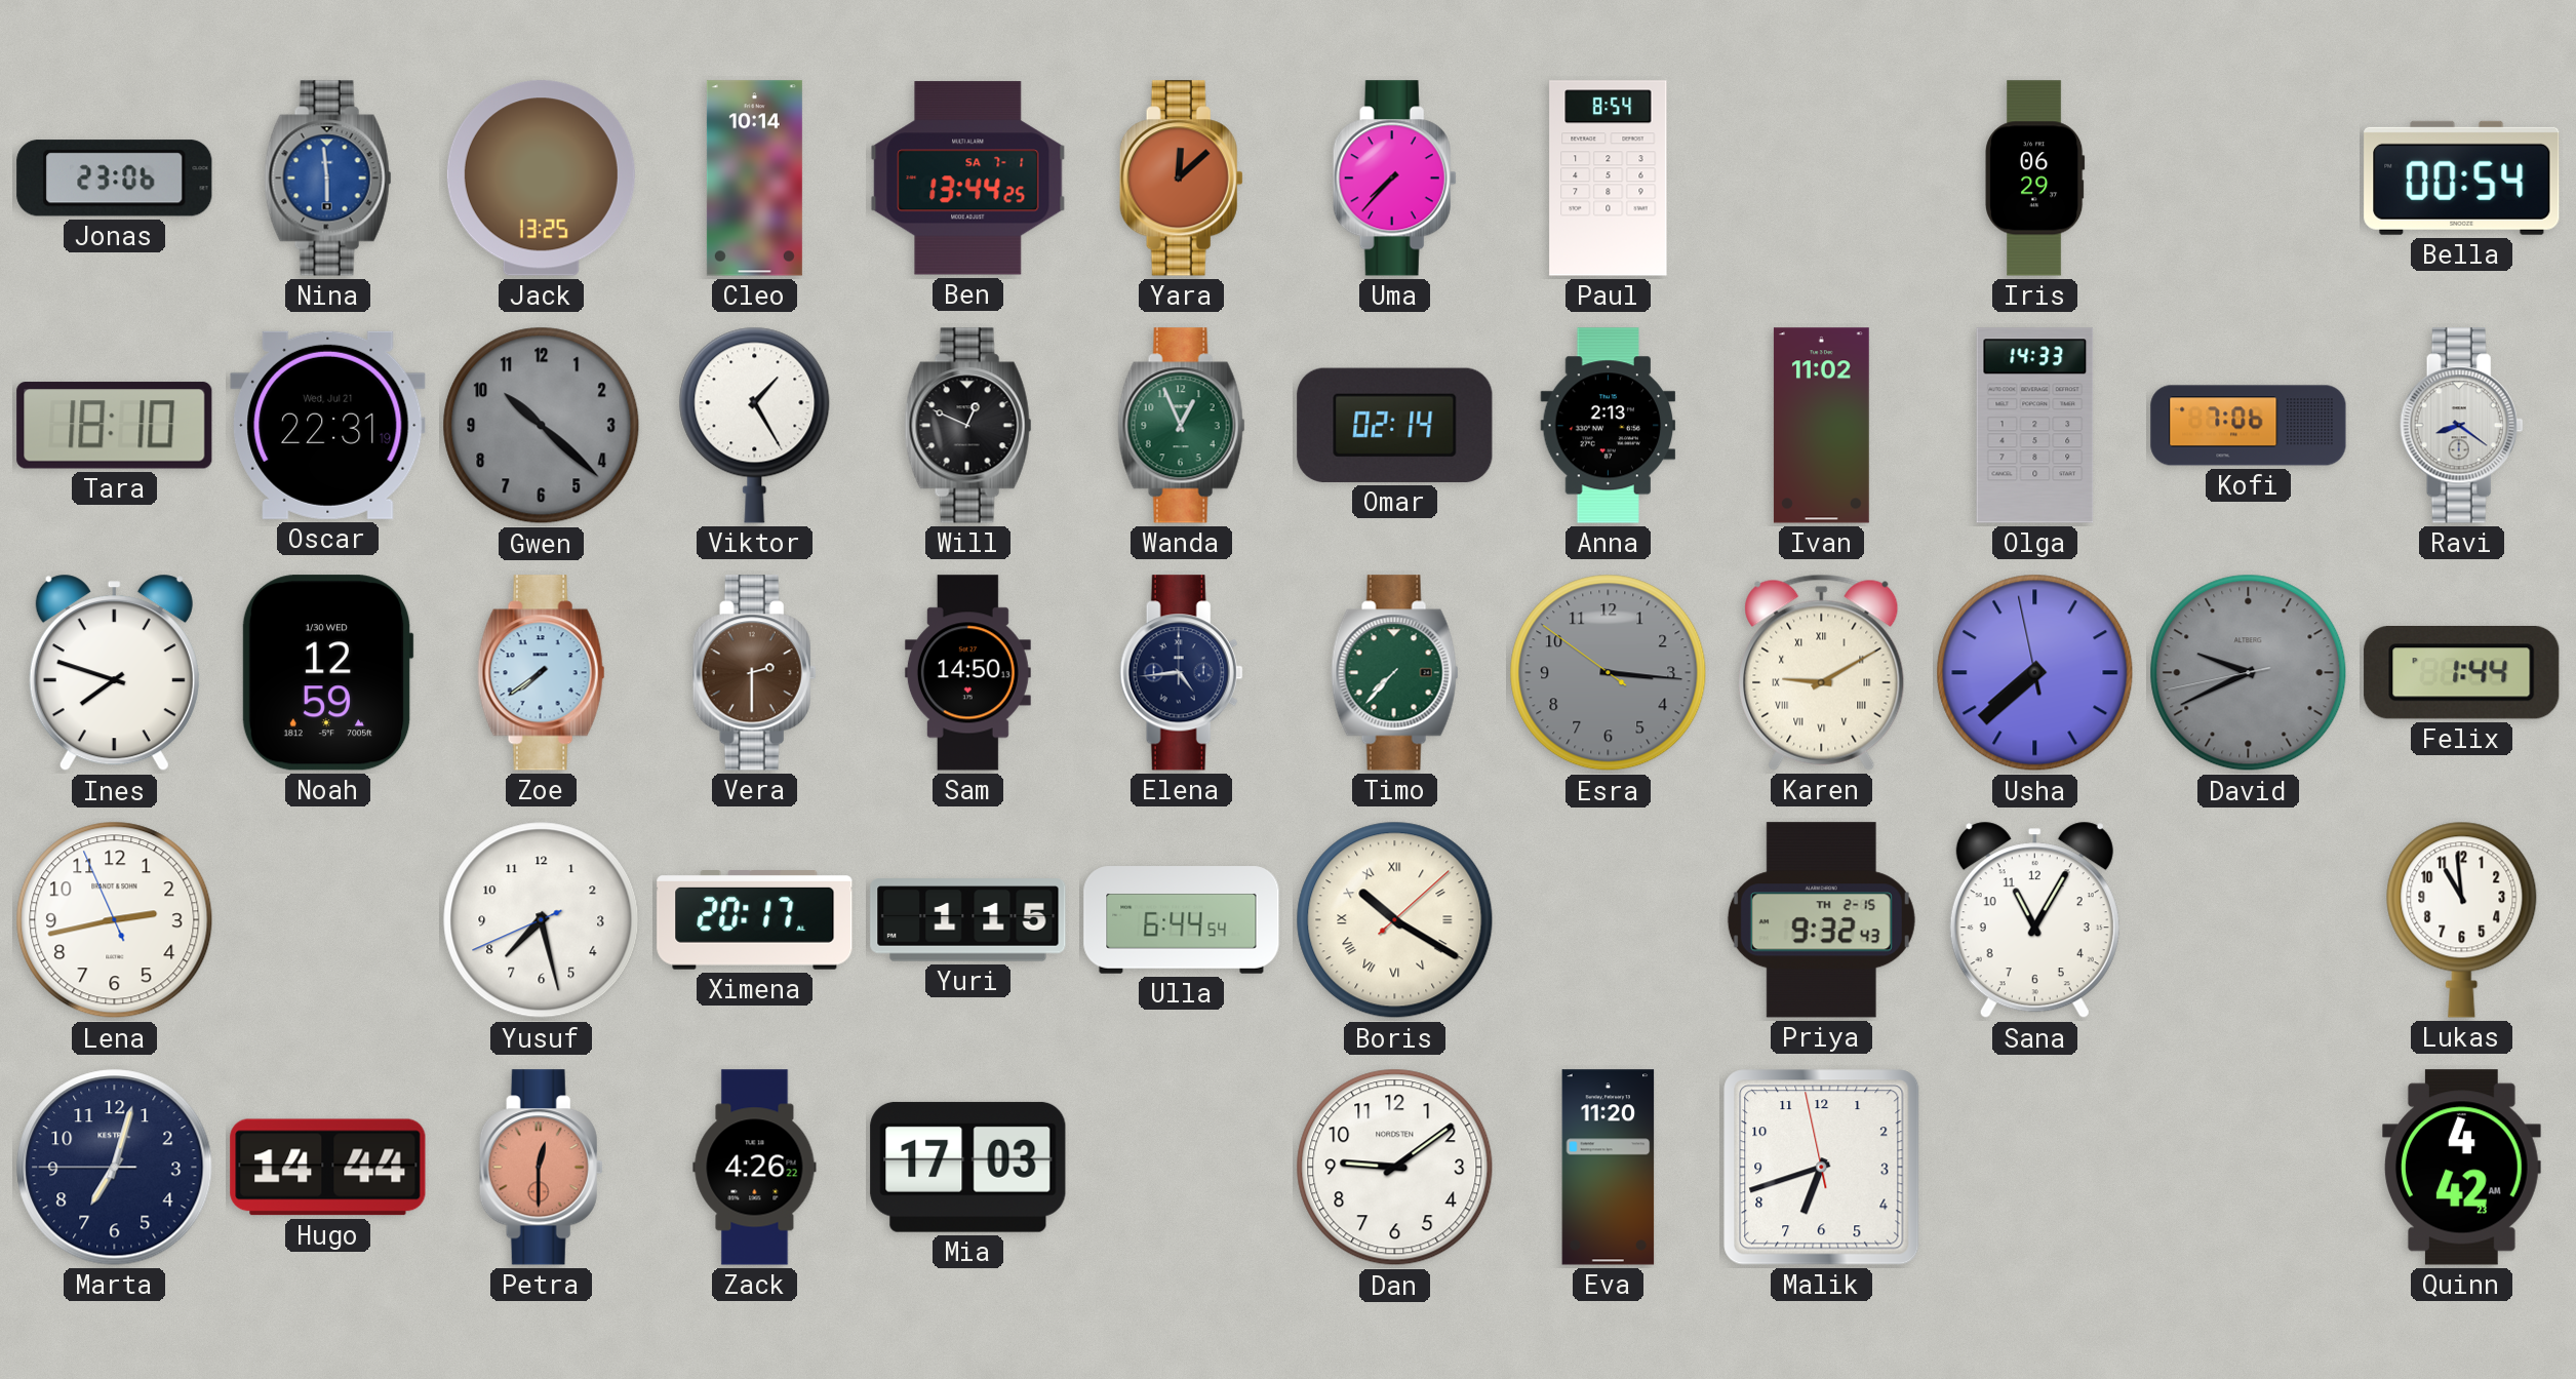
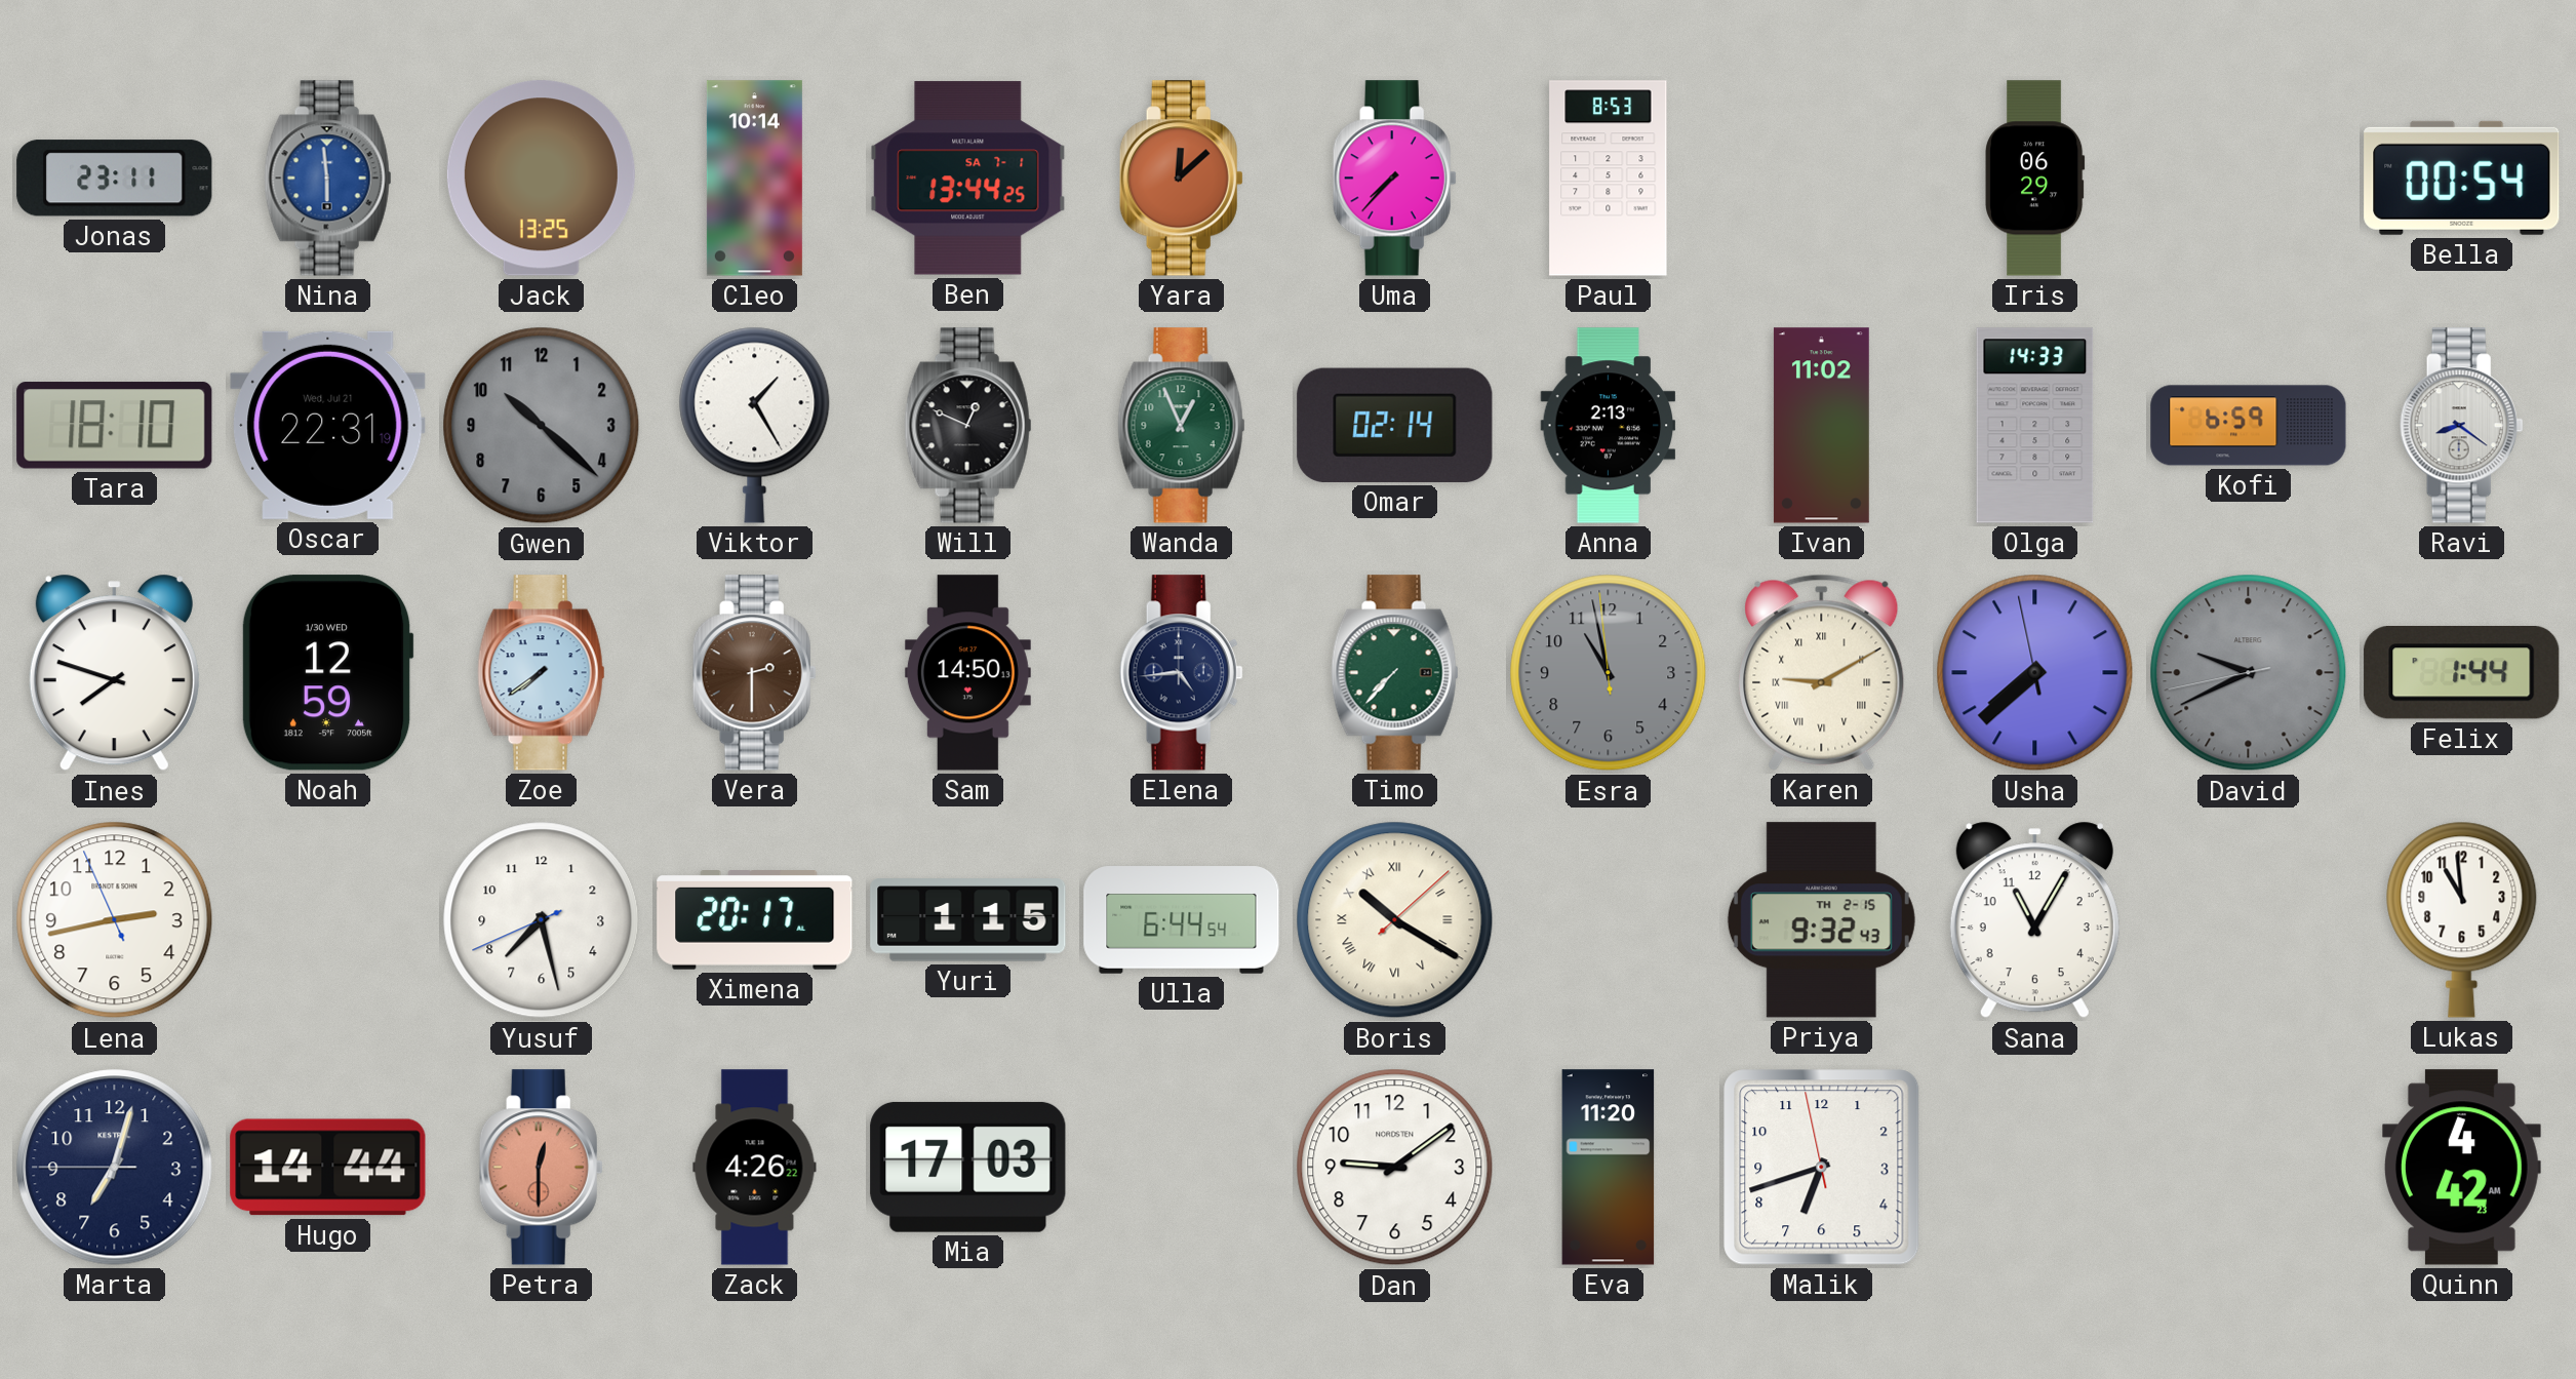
Jonas: 23:06 -> 23:11 (115, 179)
Paul: 8:54 -> 8:53 (1609, 179)
Kofi: 7:06 -> 6:59 (2249, 426)
Esra: 3:15 -> 10:57 (1609, 673)
